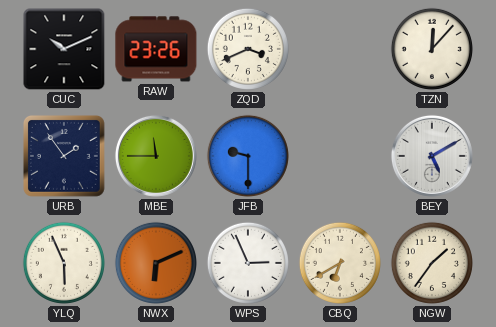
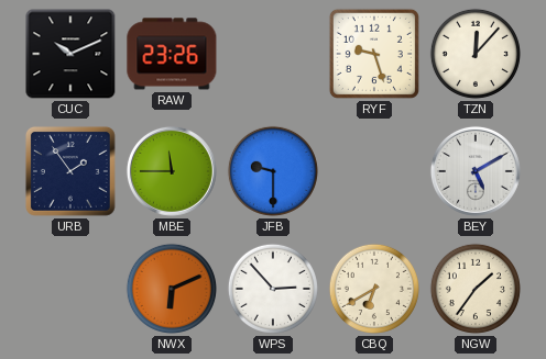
ZQD: 3:41 -> none (248, 49)
RYF: none -> 9:27 (374, 54)
YLQ: 5:56 -> none (64, 263)
WPS: 2:56 -> 2:53 (273, 289)
